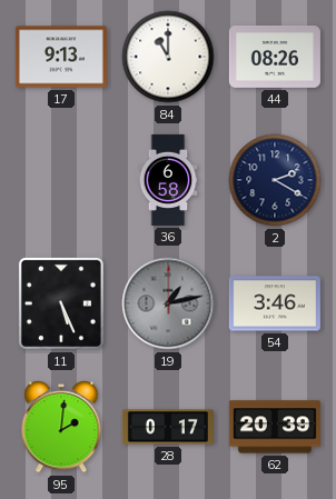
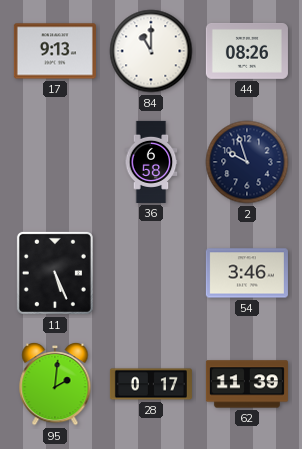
2: 2:20 -> 9:57 (247, 162)
19: 1:13 -> none (168, 303)
62: 20:39 -> 11:39 (247, 384)
